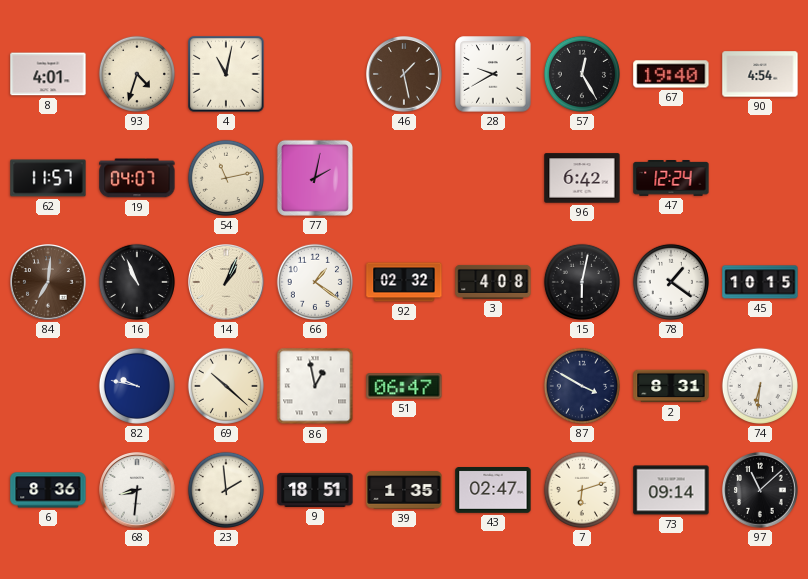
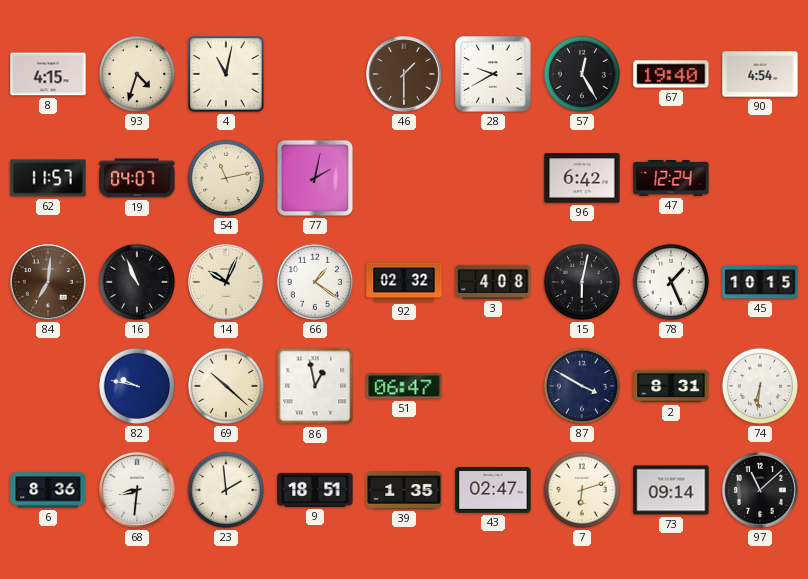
8: 4:01 -> 4:15 (48, 74)
46: 1:28 -> 1:30 (405, 75)
14: 1:04 -> 10:04 (227, 283)
78: 1:21 -> 1:26 (671, 282)
